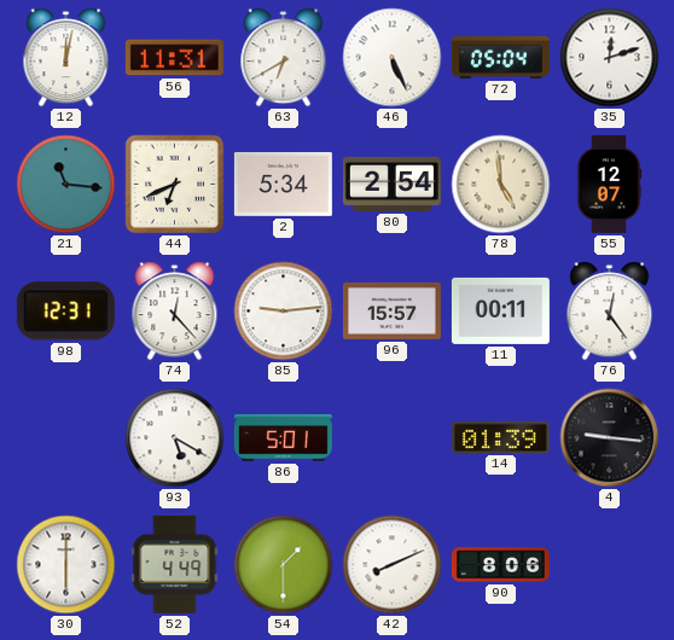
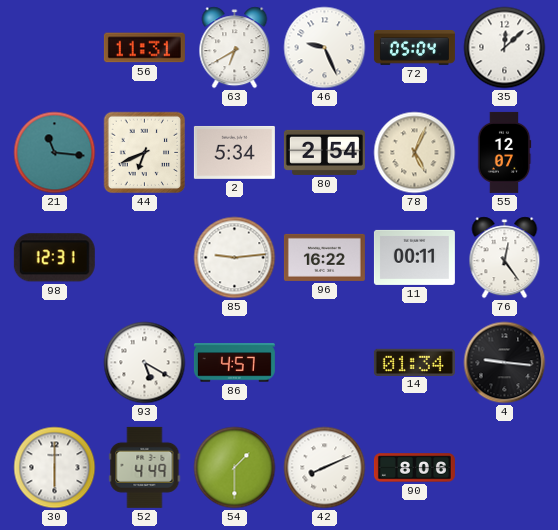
12: 12:02 -> none (66, 58)
46: 5:26 -> 9:26 (325, 48)
35: 12:12 -> 12:08 (505, 48)
78: 4:59 -> 5:04 (415, 153)
74: 12:23 -> none (175, 312)
96: 15:57 -> 16:22 (324, 257)
86: 5:01 -> 4:57 (234, 363)
14: 01:39 -> 01:34 (414, 362)
